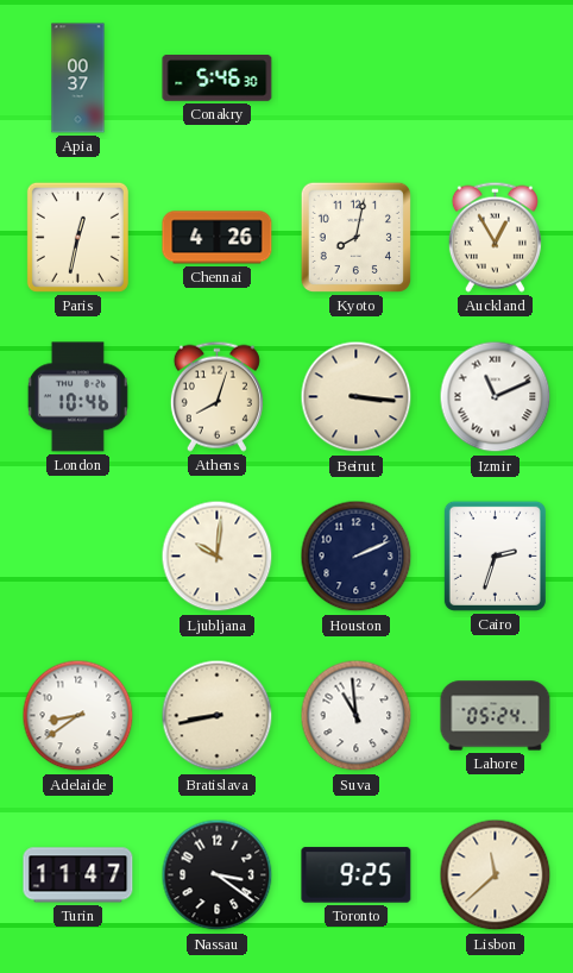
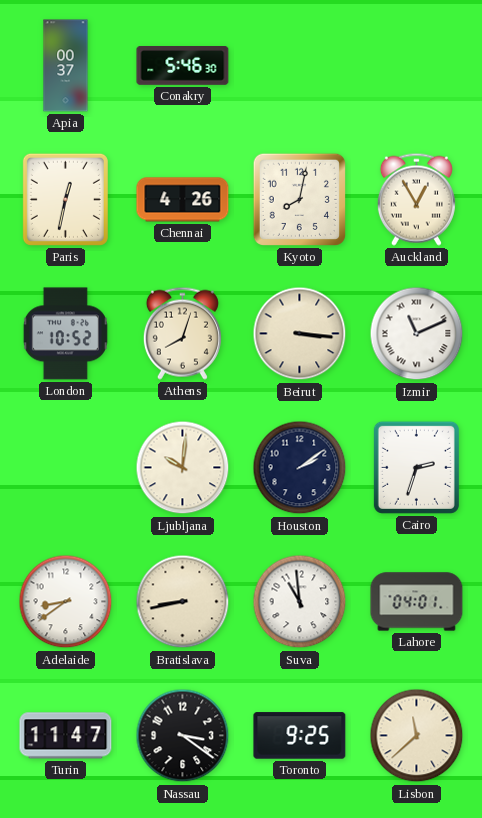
London: 10:46 -> 10:52 (65, 334)
Houston: 2:11 -> 2:09 (300, 468)
Lahore: 05:24 -> 04:01 (417, 602)
